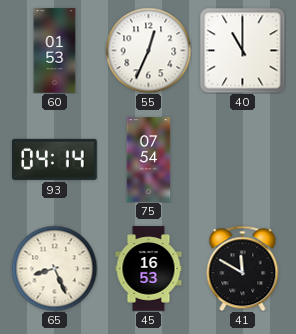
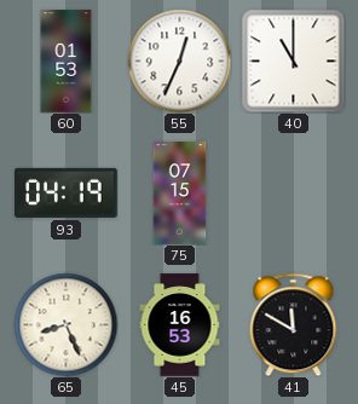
93: 04:14 -> 04:19 (67, 192)
75: 07:54 -> 07:15 (180, 194)
